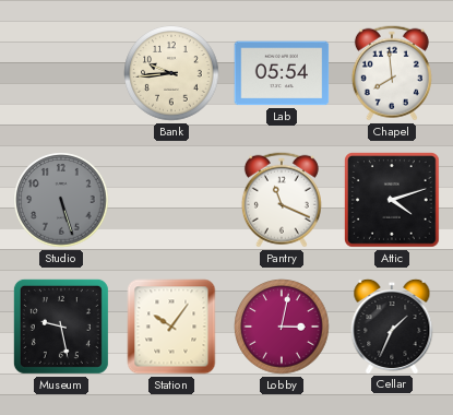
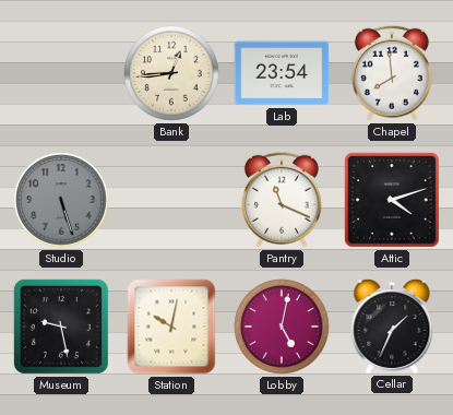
Bank: 9:44 -> 12:44 (171, 73)
Lab: 05:54 -> 23:54 (282, 73)
Station: 10:06 -> 10:02 (171, 327)
Lobby: 3:02 -> 5:02 (282, 327)
